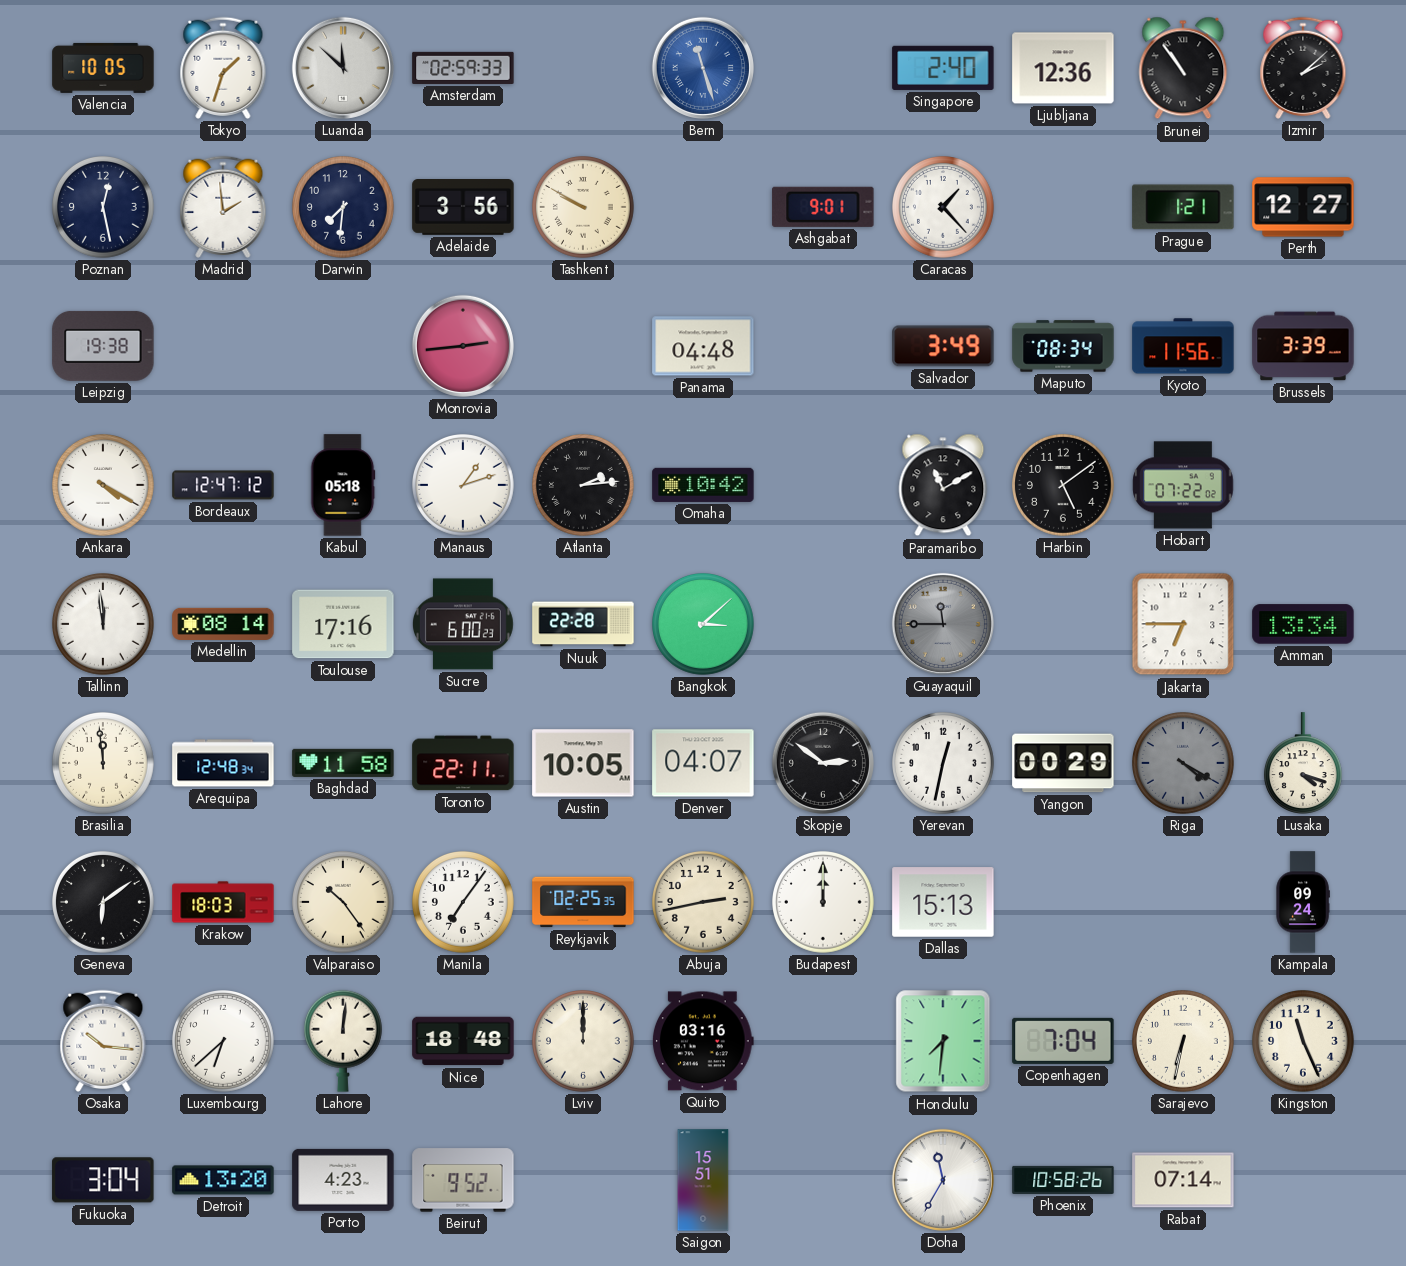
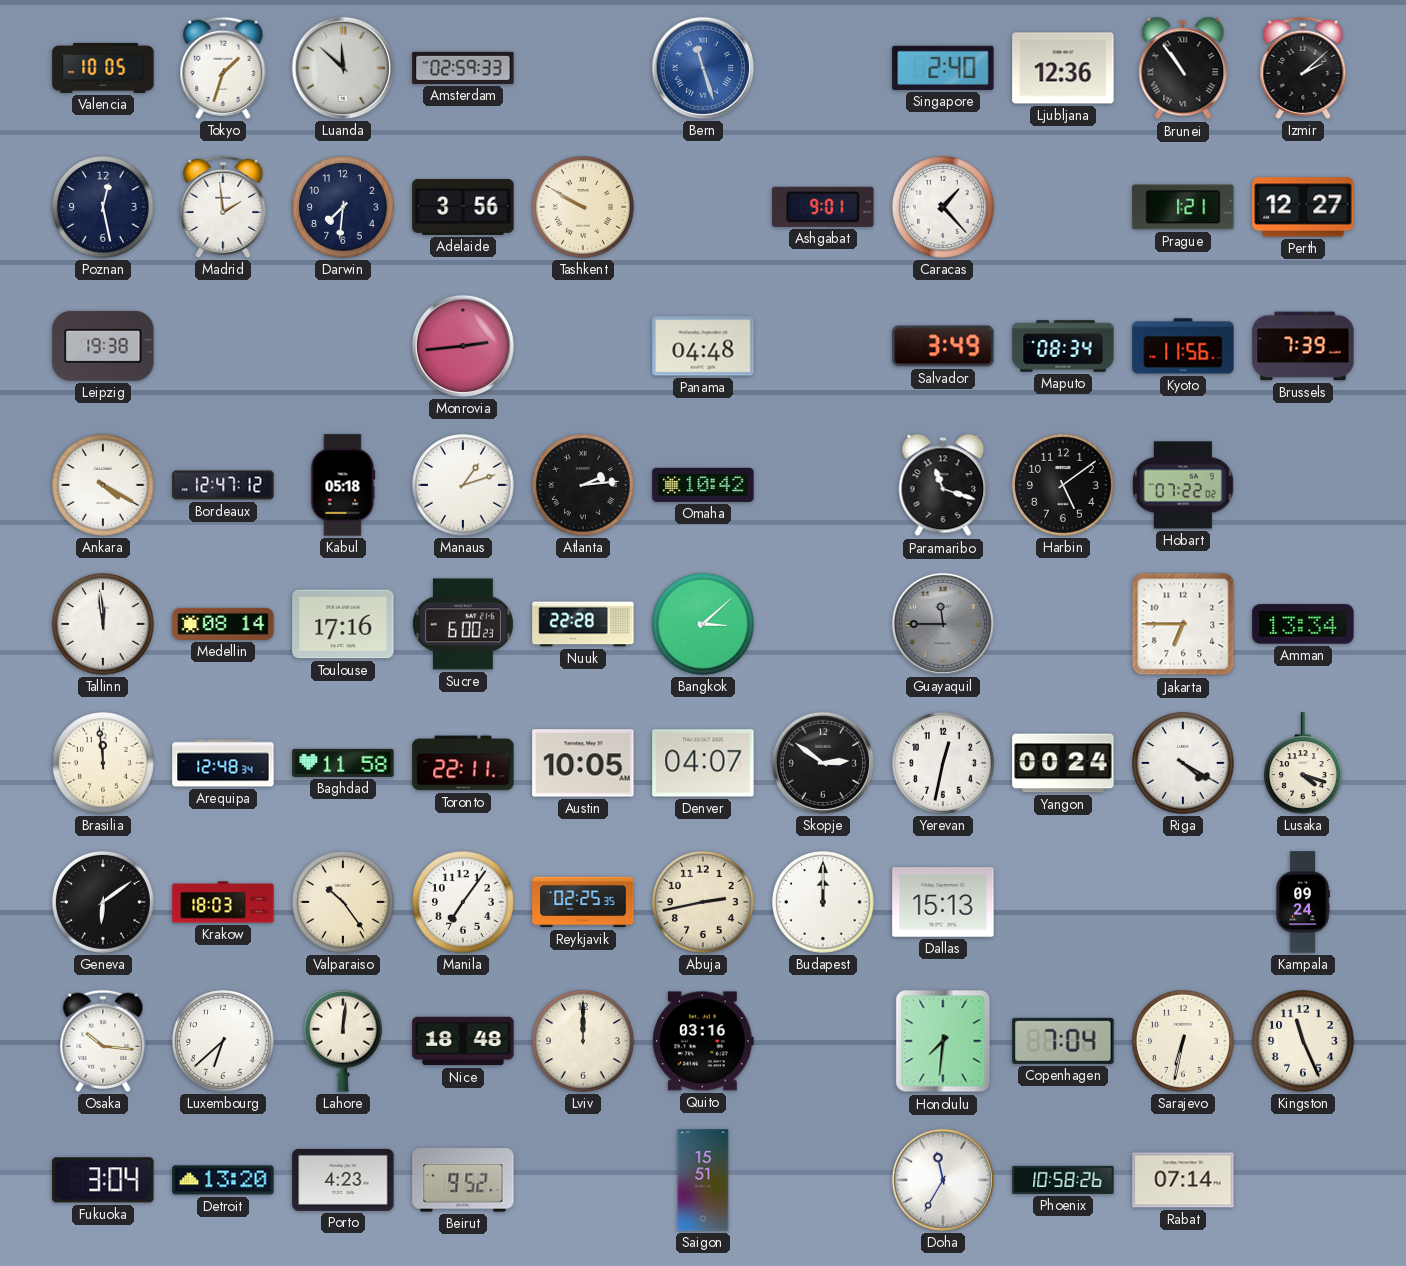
Brussels: 3:39 -> 7:39 (1303, 346)
Paramaribo: 11:10 -> 11:18 (943, 485)
Yangon: 00:29 -> 00:24 (1063, 763)
Riga dial: grey -> white (1184, 764)
